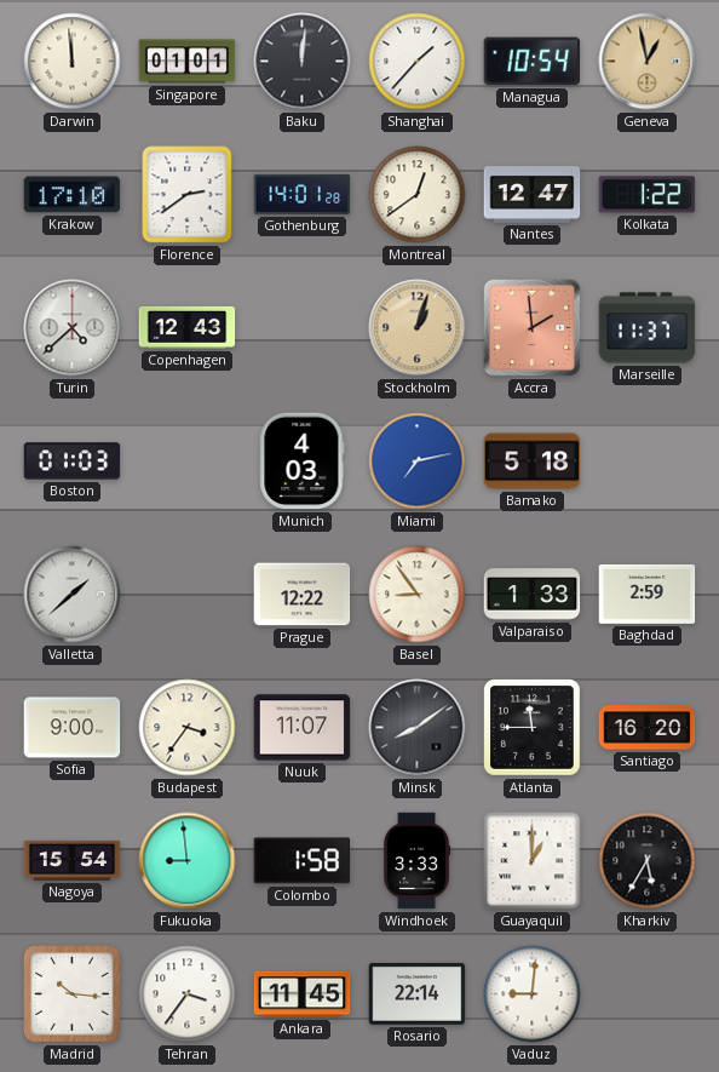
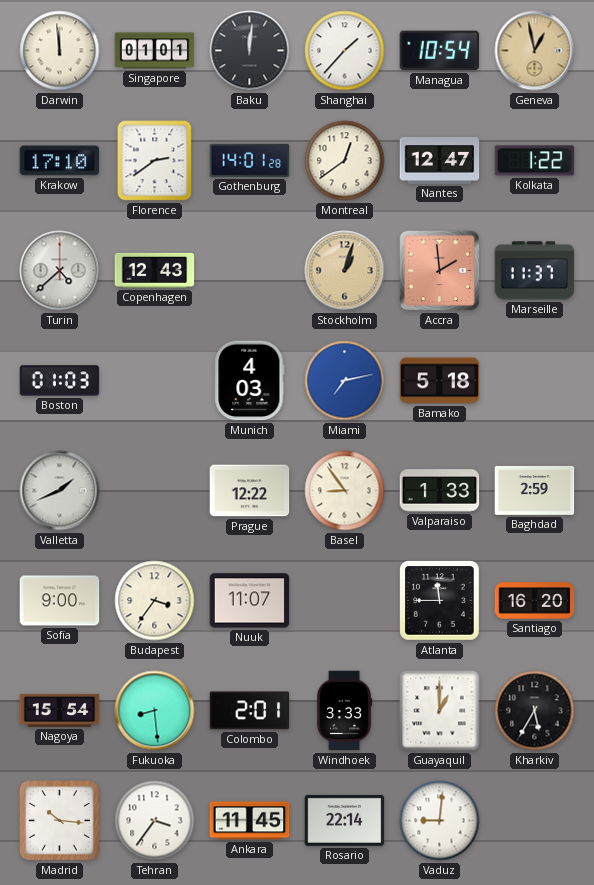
Valletta: 1:38 -> 1:41 (60, 491)
Minsk: 8:09 -> none (418, 728)
Fukuoka: 8:59 -> 8:29 (155, 711)
Colombo: 1:58 -> 2:01 (250, 711)
